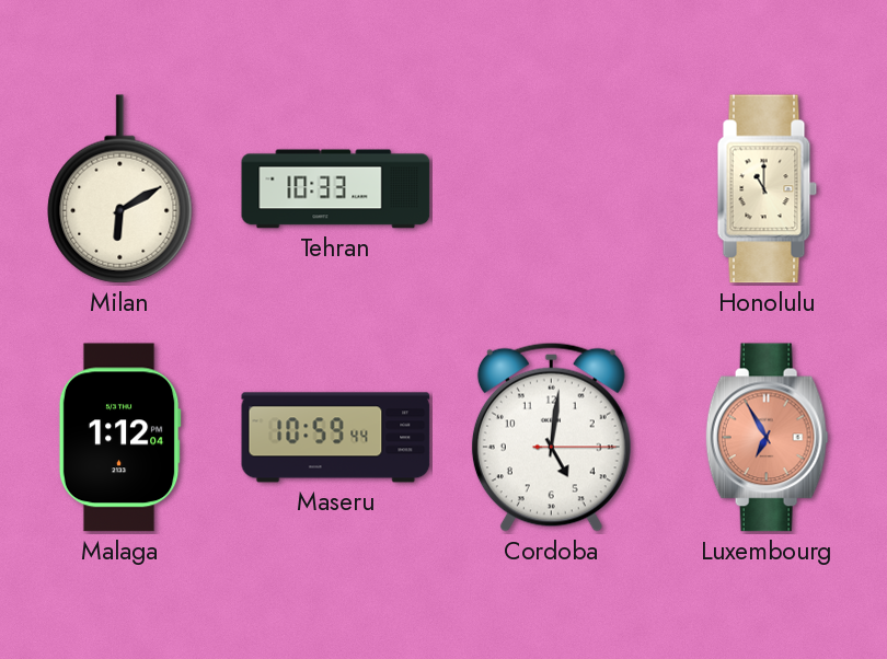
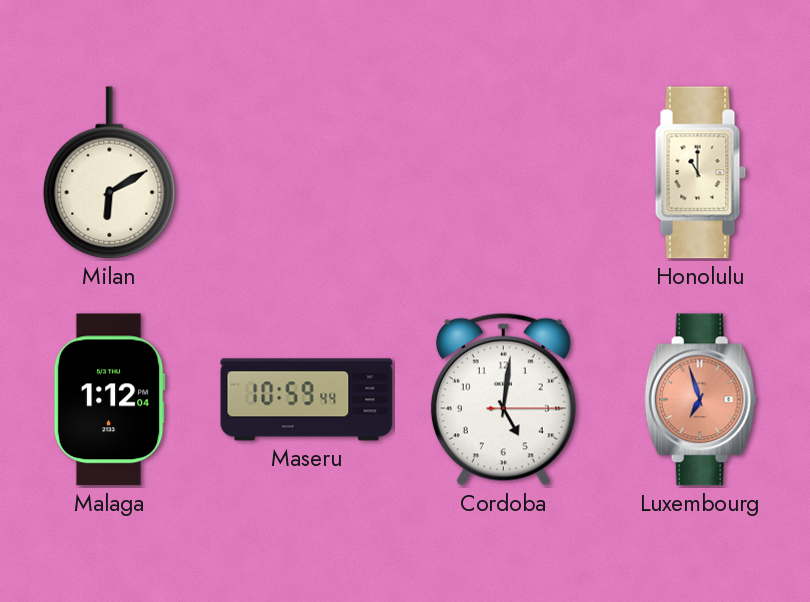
Tehran: 10:33 -> none (336, 189)
Luxembourg: 6:55 -> 6:57 (700, 400)
